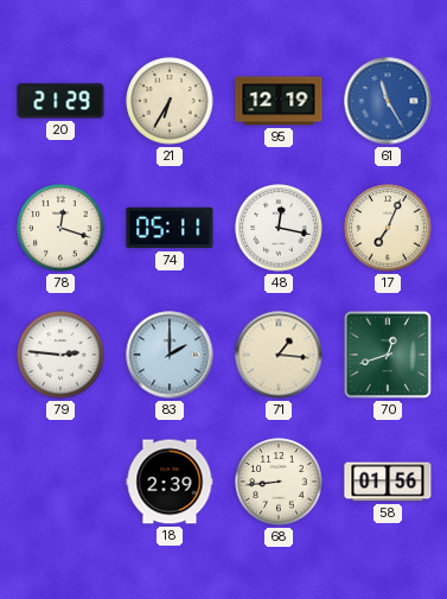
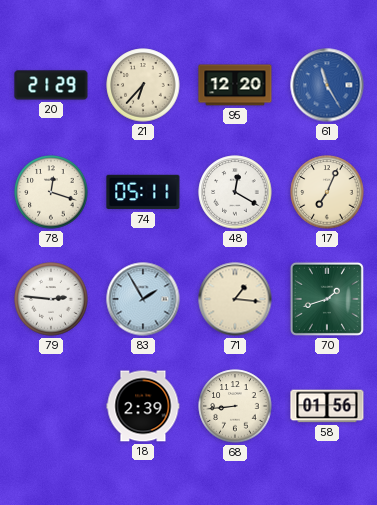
21: 6:35 -> 6:37 (143, 85)
95: 12:19 -> 12:20 (235, 85)
48: 12:17 -> 12:20 (235, 192)
83: 2:00 -> 1:55 (143, 299)
70: 12:42 -> 1:42 (327, 299)
